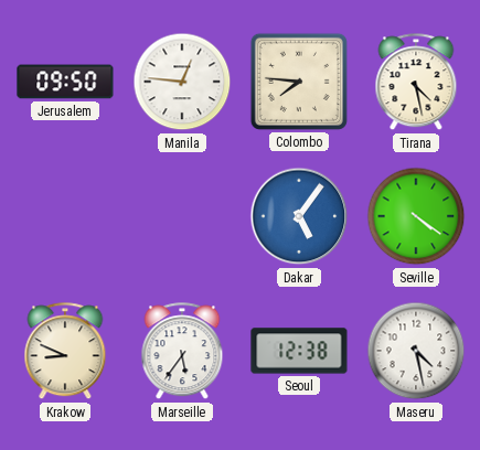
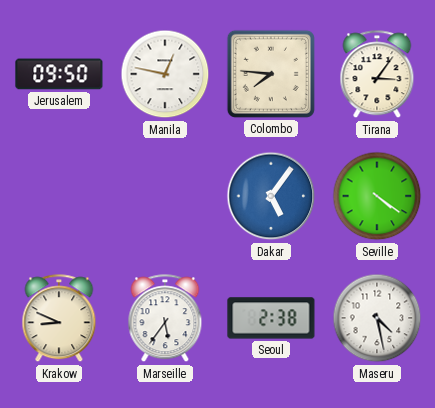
Manila: 12:46 -> 12:47 (165, 74)
Tirana: 4:28 -> 3:06 (377, 75)
Seoul: 12:38 -> 2:38 (271, 318)
